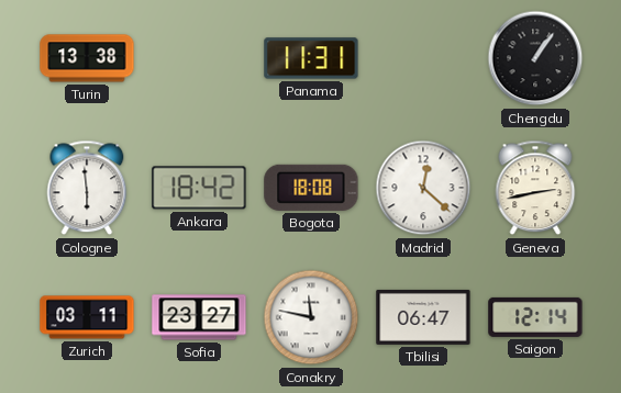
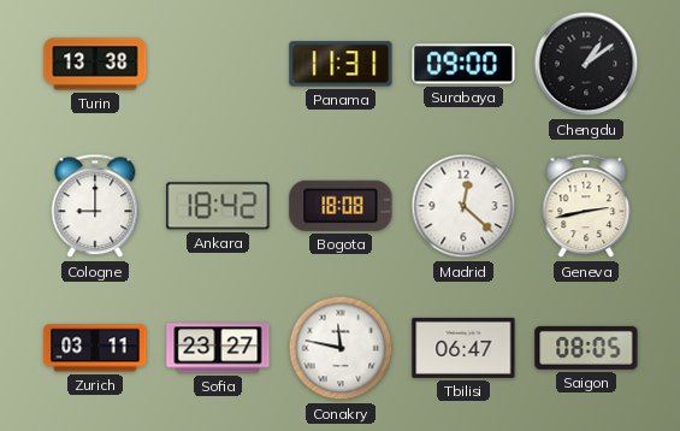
Surabaya: none -> 09:00 (463, 64)
Chengdu: 1:06 -> 1:09 (586, 64)
Cologne: 5:59 -> 9:00 (95, 206)
Saigon: 12:14 -> 08:05 (586, 348)
